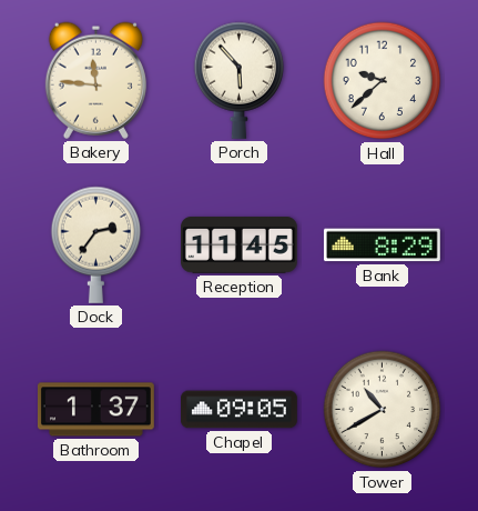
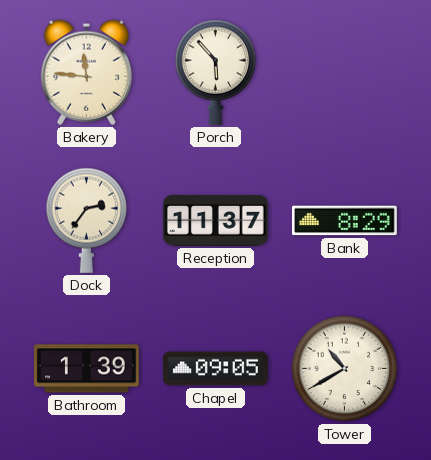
Hall: 9:38 -> none (383, 81)
Reception: 11:45 -> 11:37 (216, 221)
Bathroom: 1:37 -> 1:39 (86, 369)
